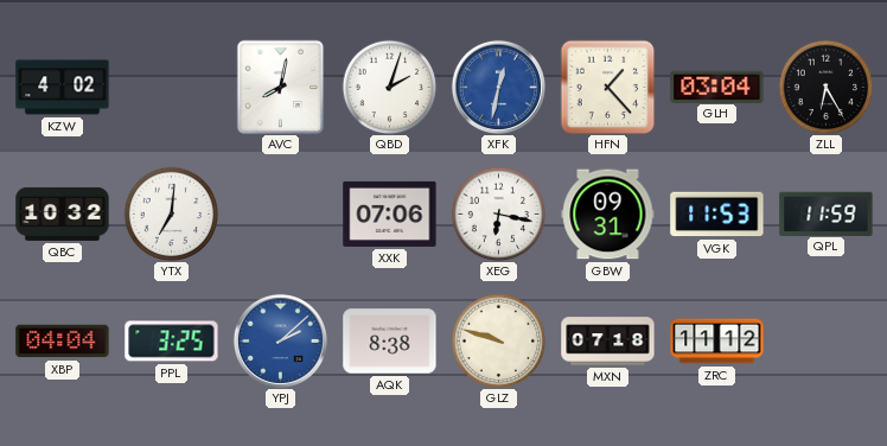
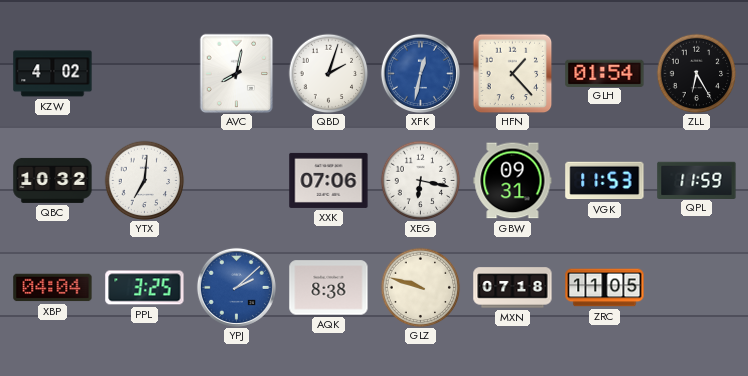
GLH: 03:04 -> 01:54 (605, 73)
ZRC: 11:12 -> 11:05 (605, 288)
